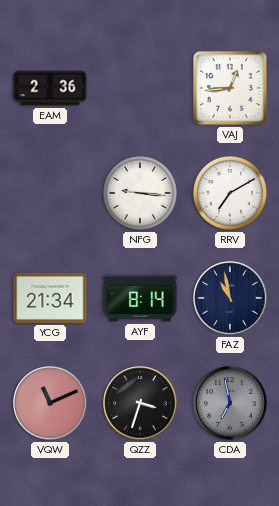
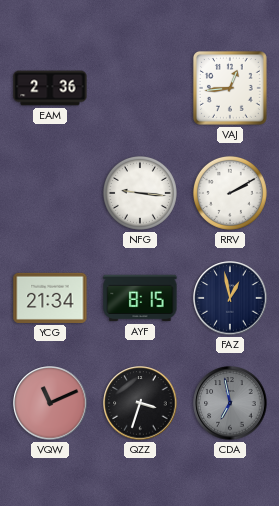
RRV: 7:10 -> 2:10 (230, 193)
AYF: 8:14 -> 8:15 (140, 298)
FAZ: 10:58 -> 12:58 (230, 298)
